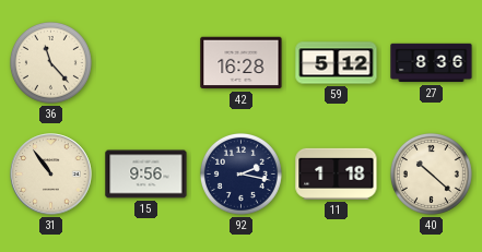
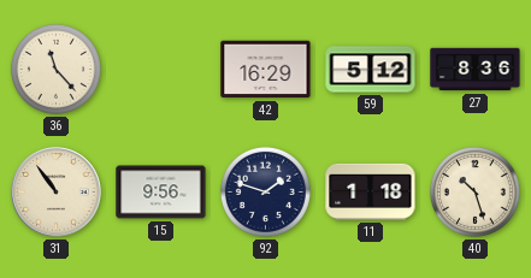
42: 16:28 -> 16:29 (266, 70)
92: 2:17 -> 1:48 (265, 191)
40: 10:22 -> 10:27 (474, 191)
